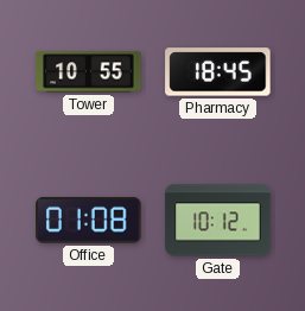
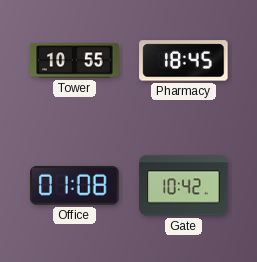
Gate: 10:12 -> 10:42 (184, 186)
